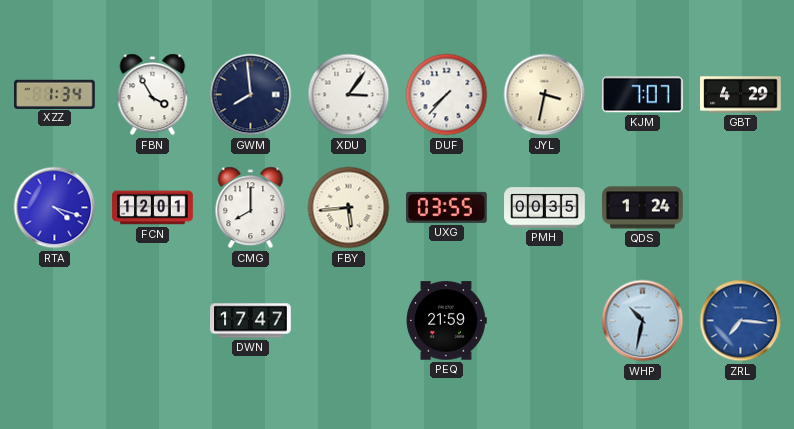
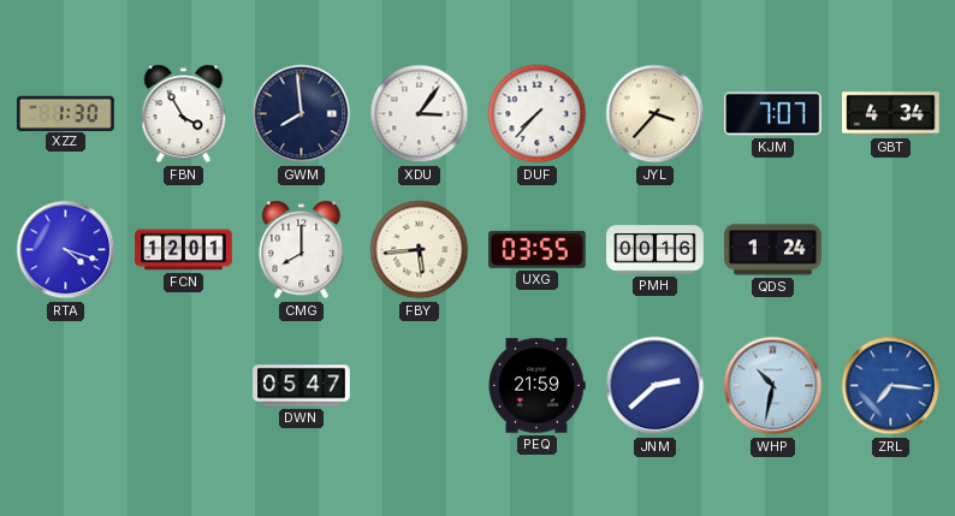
XZZ: 1:34 -> 1:30 (66, 113)
JYL: 3:32 -> 3:37 (656, 114)
GBT: 4:29 -> 4:34 (891, 114)
PMH: 00:35 -> 00:16 (656, 250)
DWN: 17:47 -> 05:47 (302, 386)
JNM: none -> 2:38 (656, 386)
